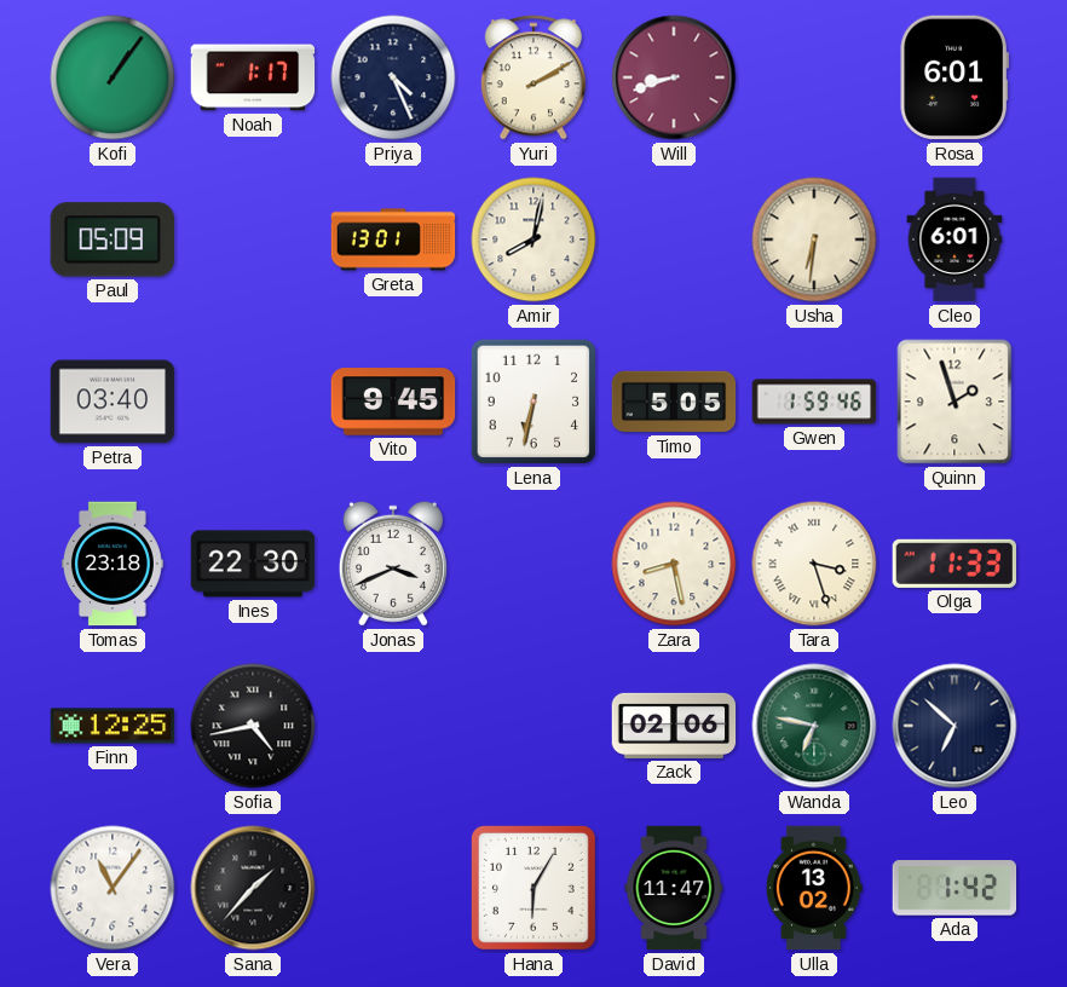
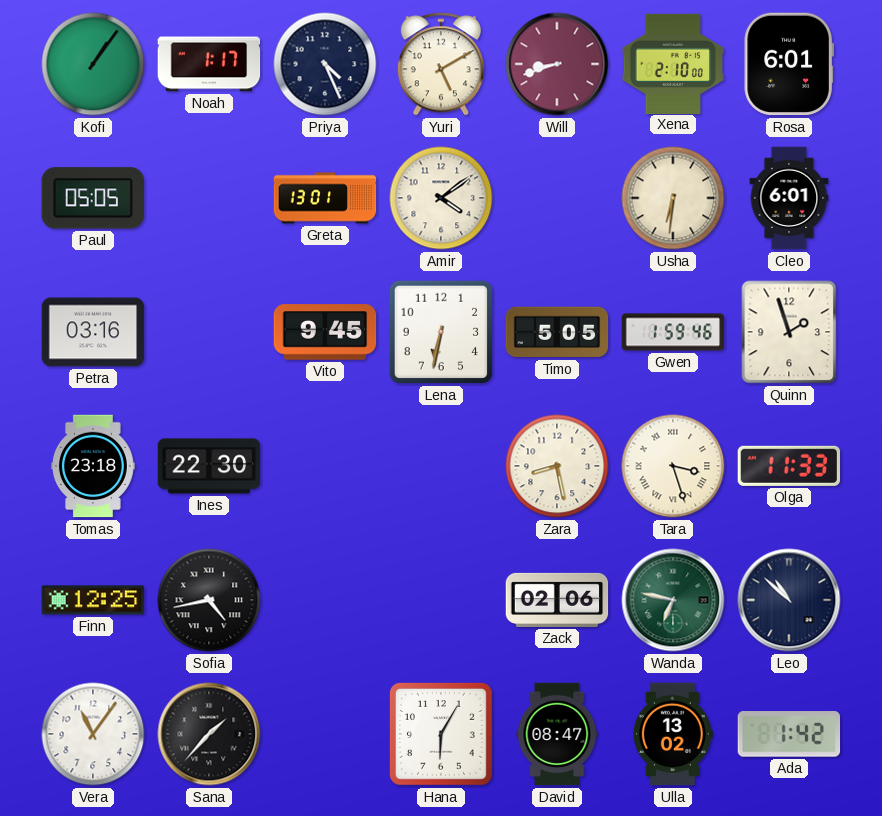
Yuri: 2:10 -> 5:10 (441, 64)
Xena: none -> 2:10 (673, 63)
Paul: 05:09 -> 05:05 (92, 198)
Amir: 8:02 -> 4:09 (441, 198)
Petra: 03:40 -> 03:16 (93, 332)
Jonas: 3:41 -> none (393, 564)
Leo: 6:52 -> 10:52 (789, 600)
David: 11:47 -> 08:47 (557, 734)
